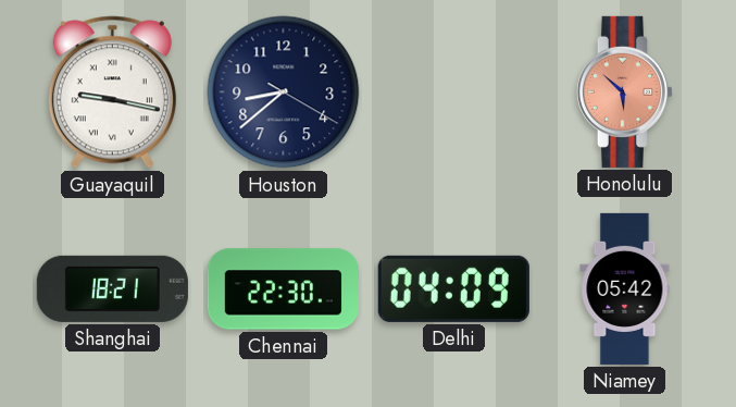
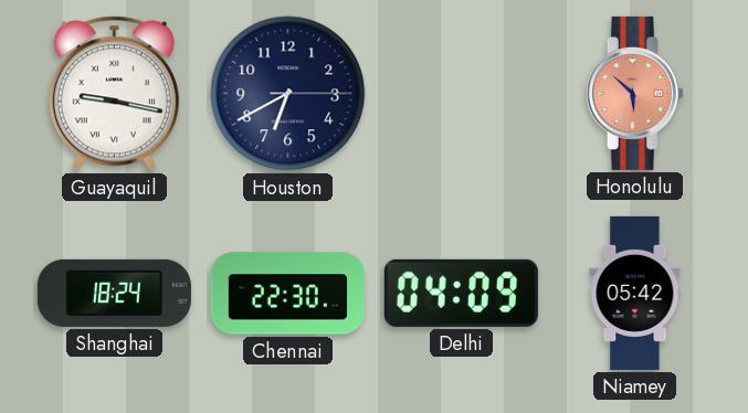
Houston: 8:38 -> 6:40 (288, 94)
Shanghai: 18:21 -> 18:24 (114, 293)
